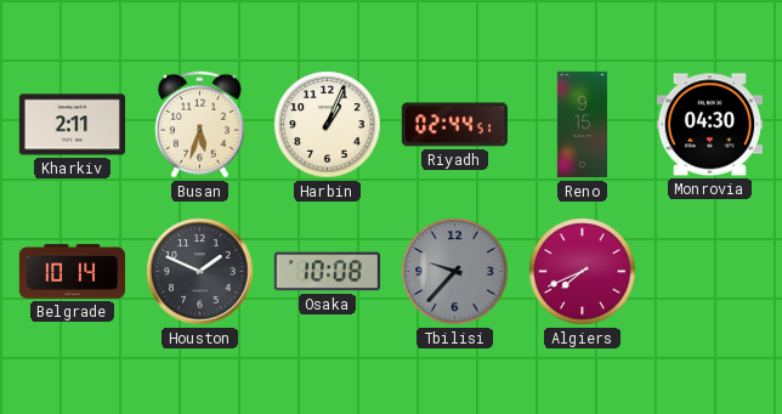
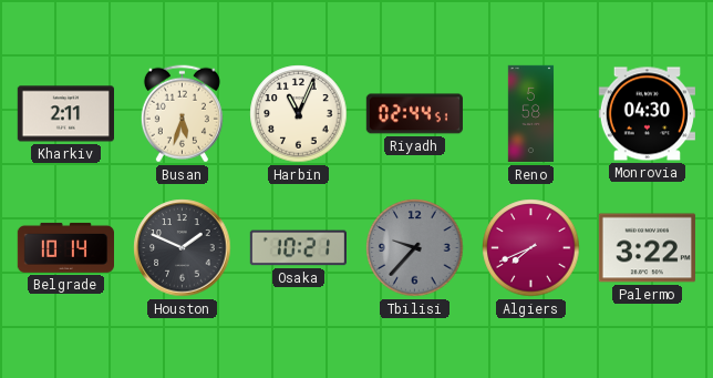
Harbin: 1:04 -> 11:04 (299, 114)
Reno: 9:15 -> 5:58 (531, 114)
Osaka: 10:08 -> 10:21 (298, 248)
Palermo: none -> 3:22 (647, 248)
